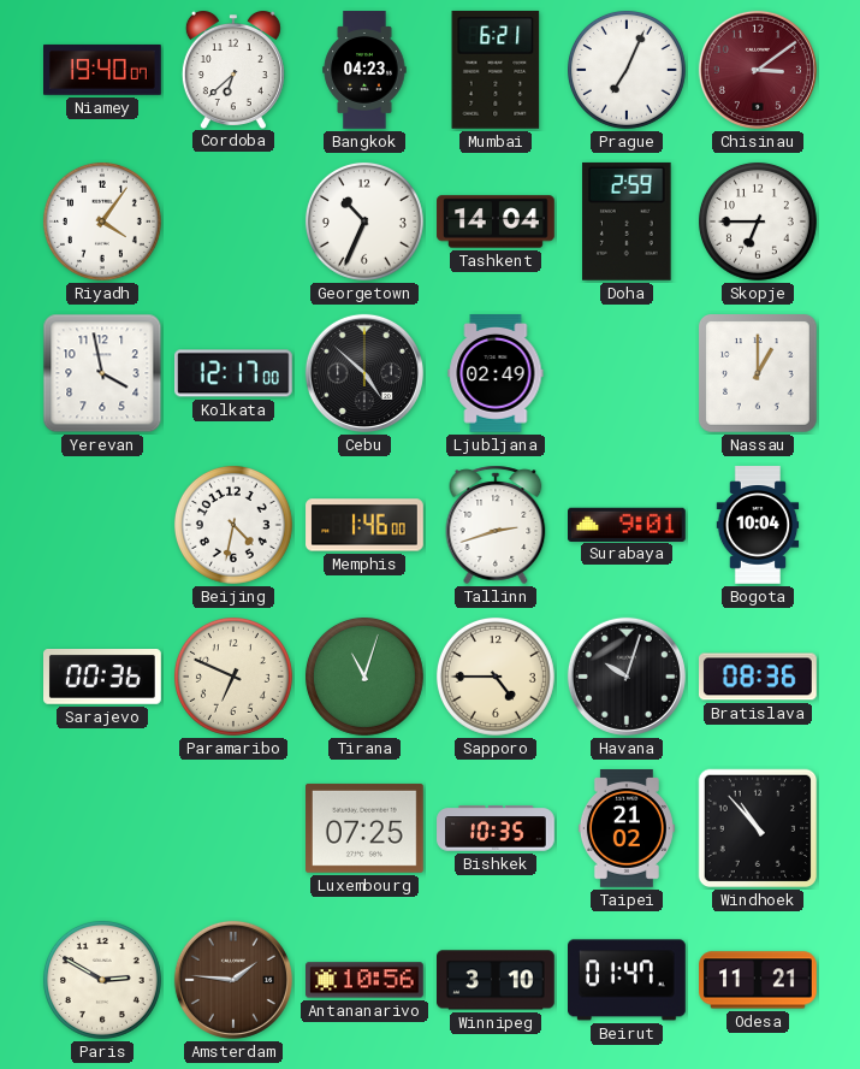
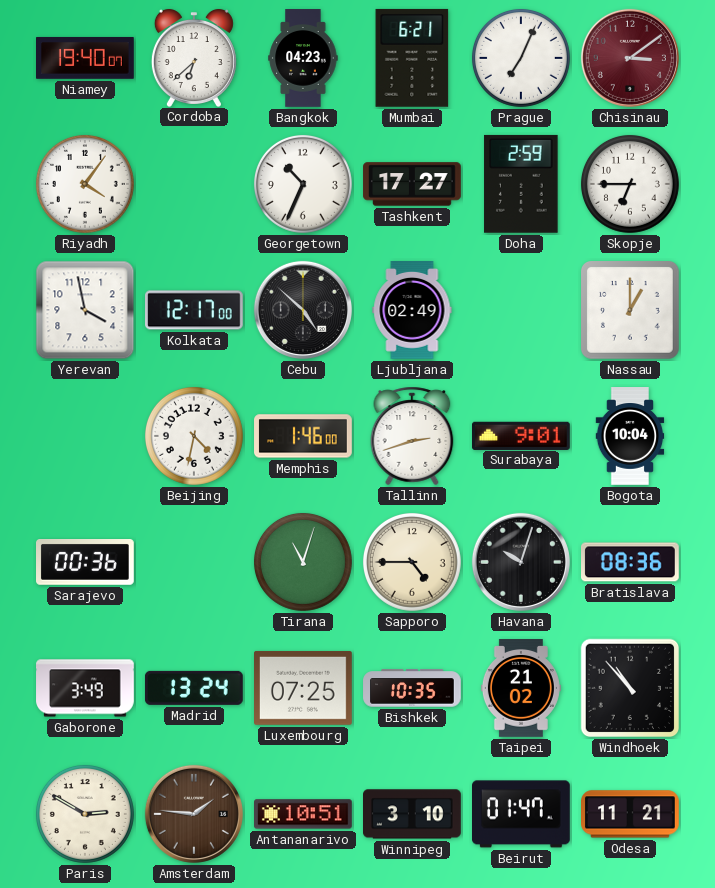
Tashkent: 14:04 -> 17:27 (412, 184)
Paramaribo: 6:49 -> none (233, 677)
Gaborone: none -> 3:49 (85, 688)
Madrid: none -> 13:24 (194, 688)
Antananarivo: 10:56 -> 10:51 (304, 814)
